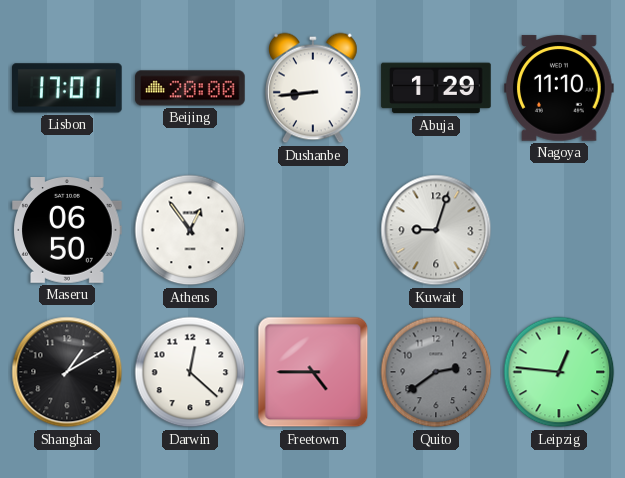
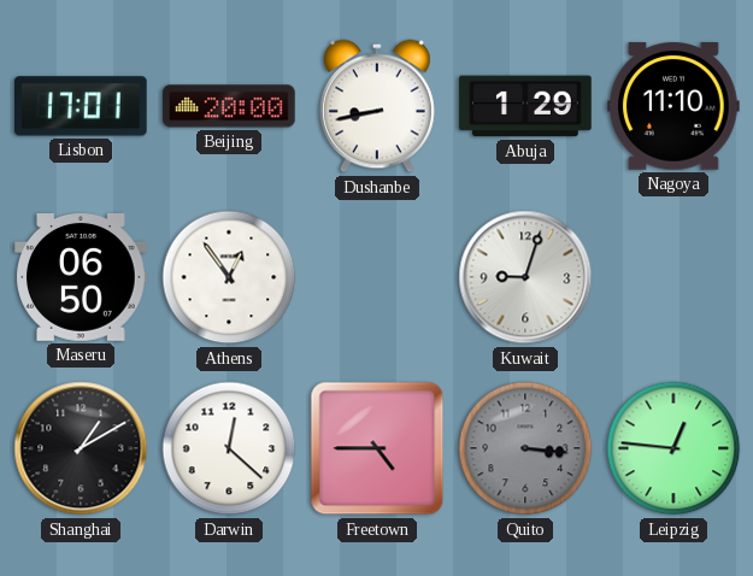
Dushanbe: 8:44 -> 8:43 (377, 106)
Quito: 2:39 -> 3:16 (525, 448)
